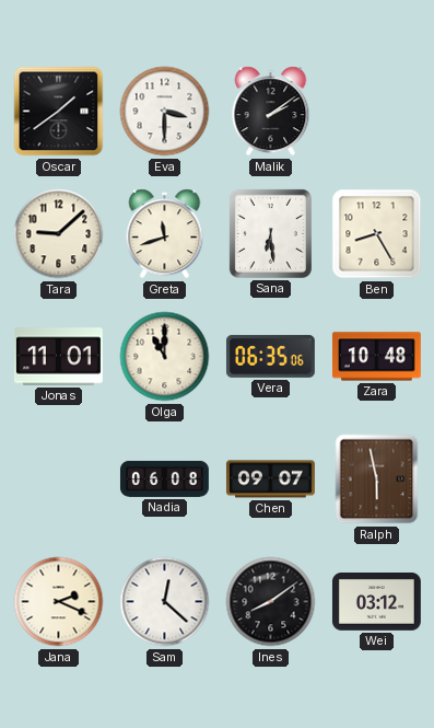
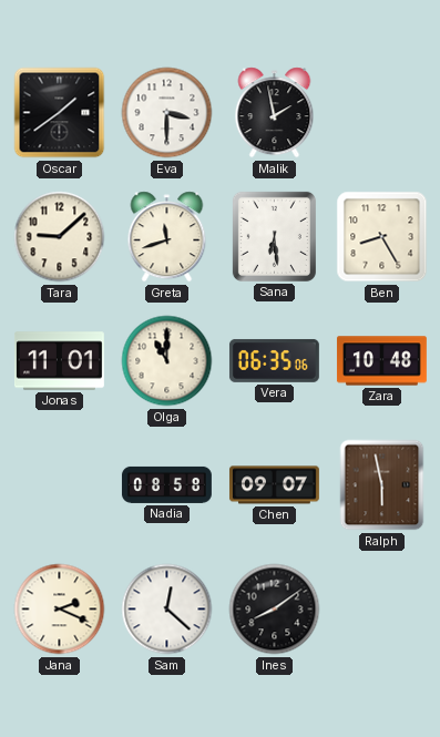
Malik: 2:09 -> 1:58 (275, 113)
Nadia: 06:08 -> 08:58 (166, 484)
Wei: 03:12 -> none (376, 602)
